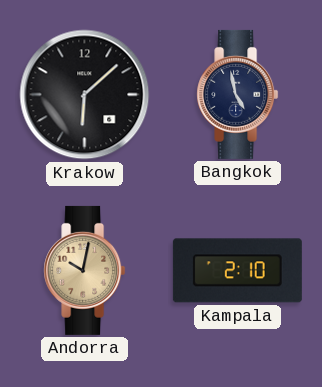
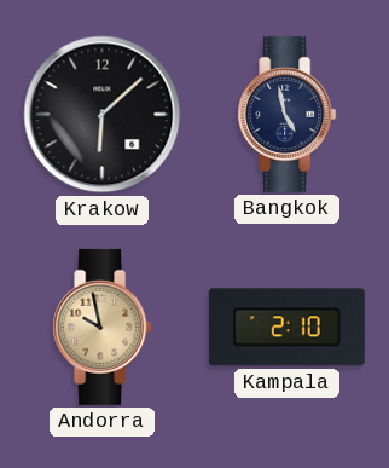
Andorra: 10:02 -> 9:58 (103, 327)
